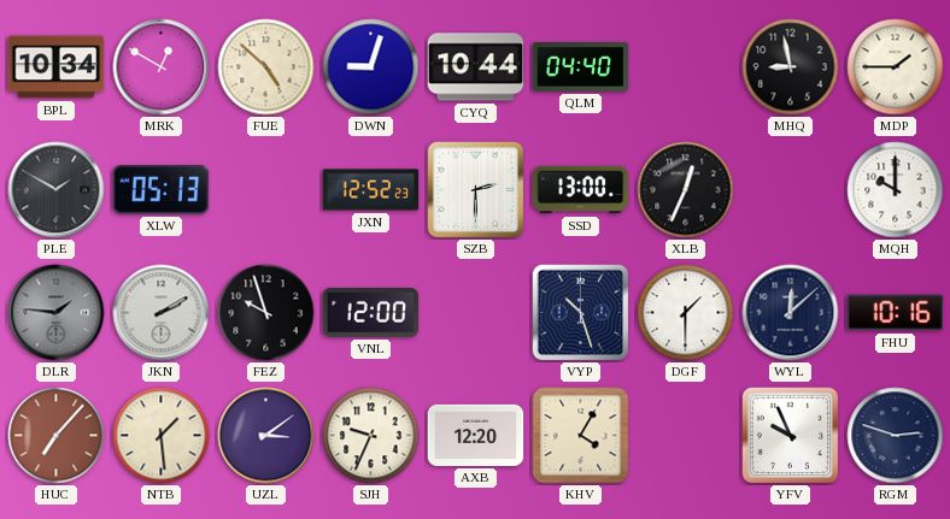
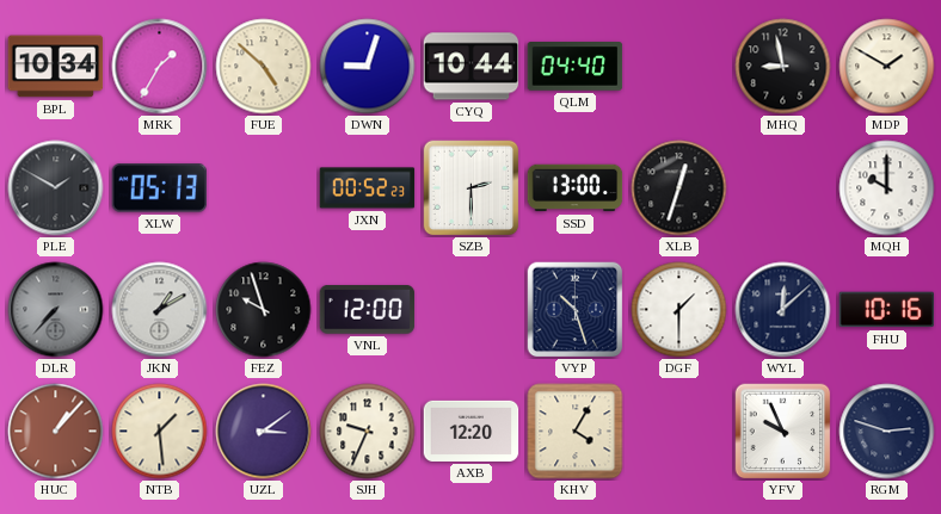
MRK: 12:50 -> 1:35 (160, 67)
MDP: 1:45 -> 1:50 (887, 67)
JXN: 12:52 -> 00:52 (368, 188)
XLB: 12:34 -> 12:33 (679, 188)
DLR: 1:46 -> 7:37 (56, 310)
JKN: 2:10 -> 1:10 (160, 310)
HUC: 7:07 -> 1:07 (56, 432)
